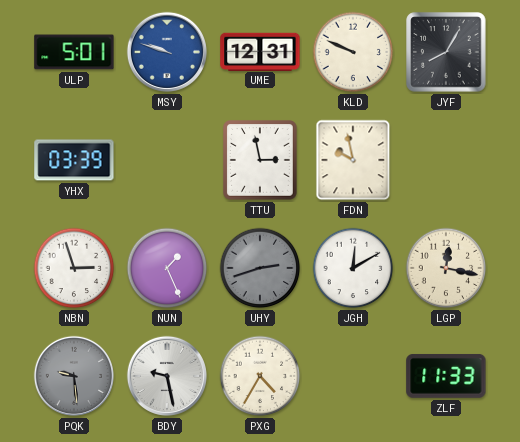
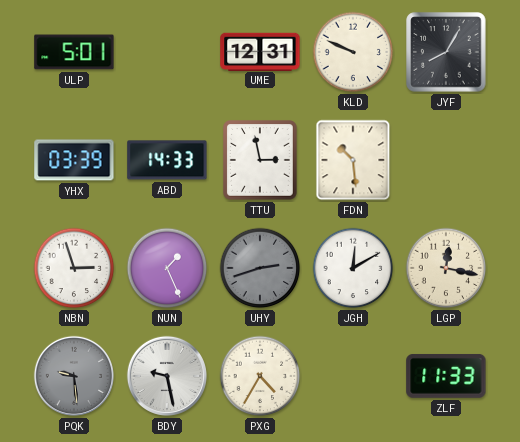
MSY: 9:48 -> none (167, 52)
ABD: none -> 14:33 (167, 160)
FDN: 9:58 -> 10:29 (353, 160)
